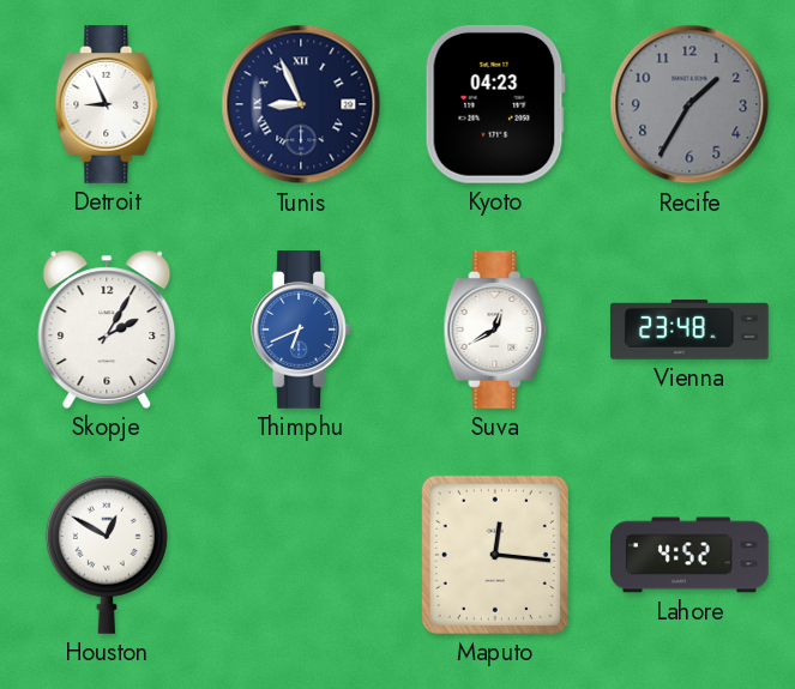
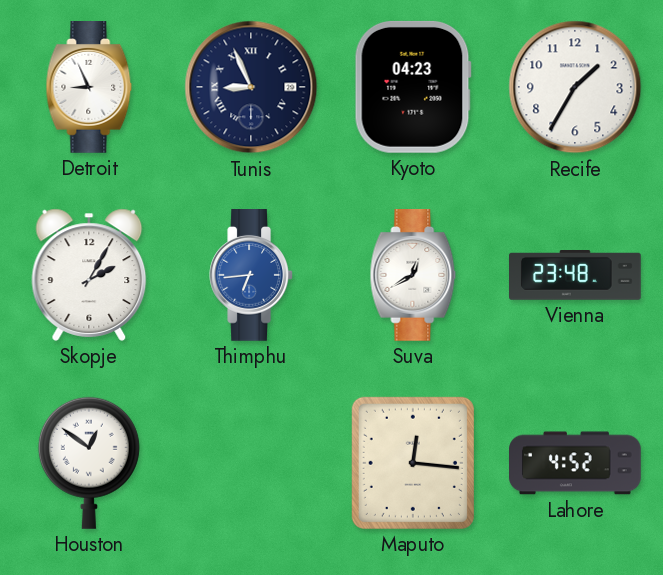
Recife dial: grey -> white (575, 87)
Thimphu: 6:41 -> 6:44 (251, 276)
Houston: 12:50 -> 12:51 (89, 463)
